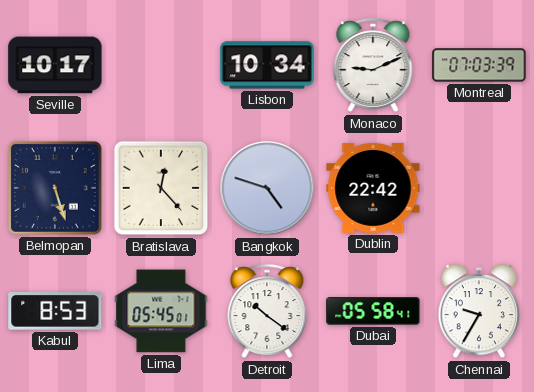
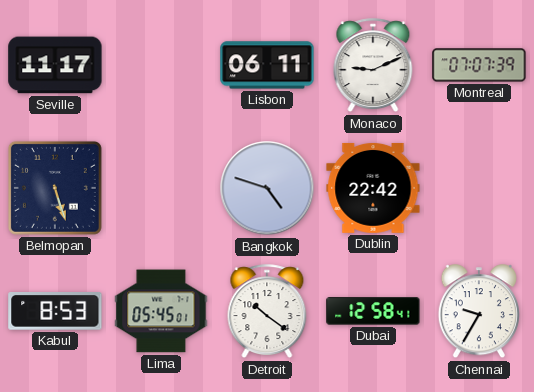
Seville: 10:17 -> 11:17 (55, 65)
Lisbon: 10:34 -> 06:11 (267, 65)
Montreal: 07:03 -> 07:07 (479, 65)
Bratislava: 12:23 -> none (161, 188)
Dubai: 05:58 -> 12:58 (373, 311)
